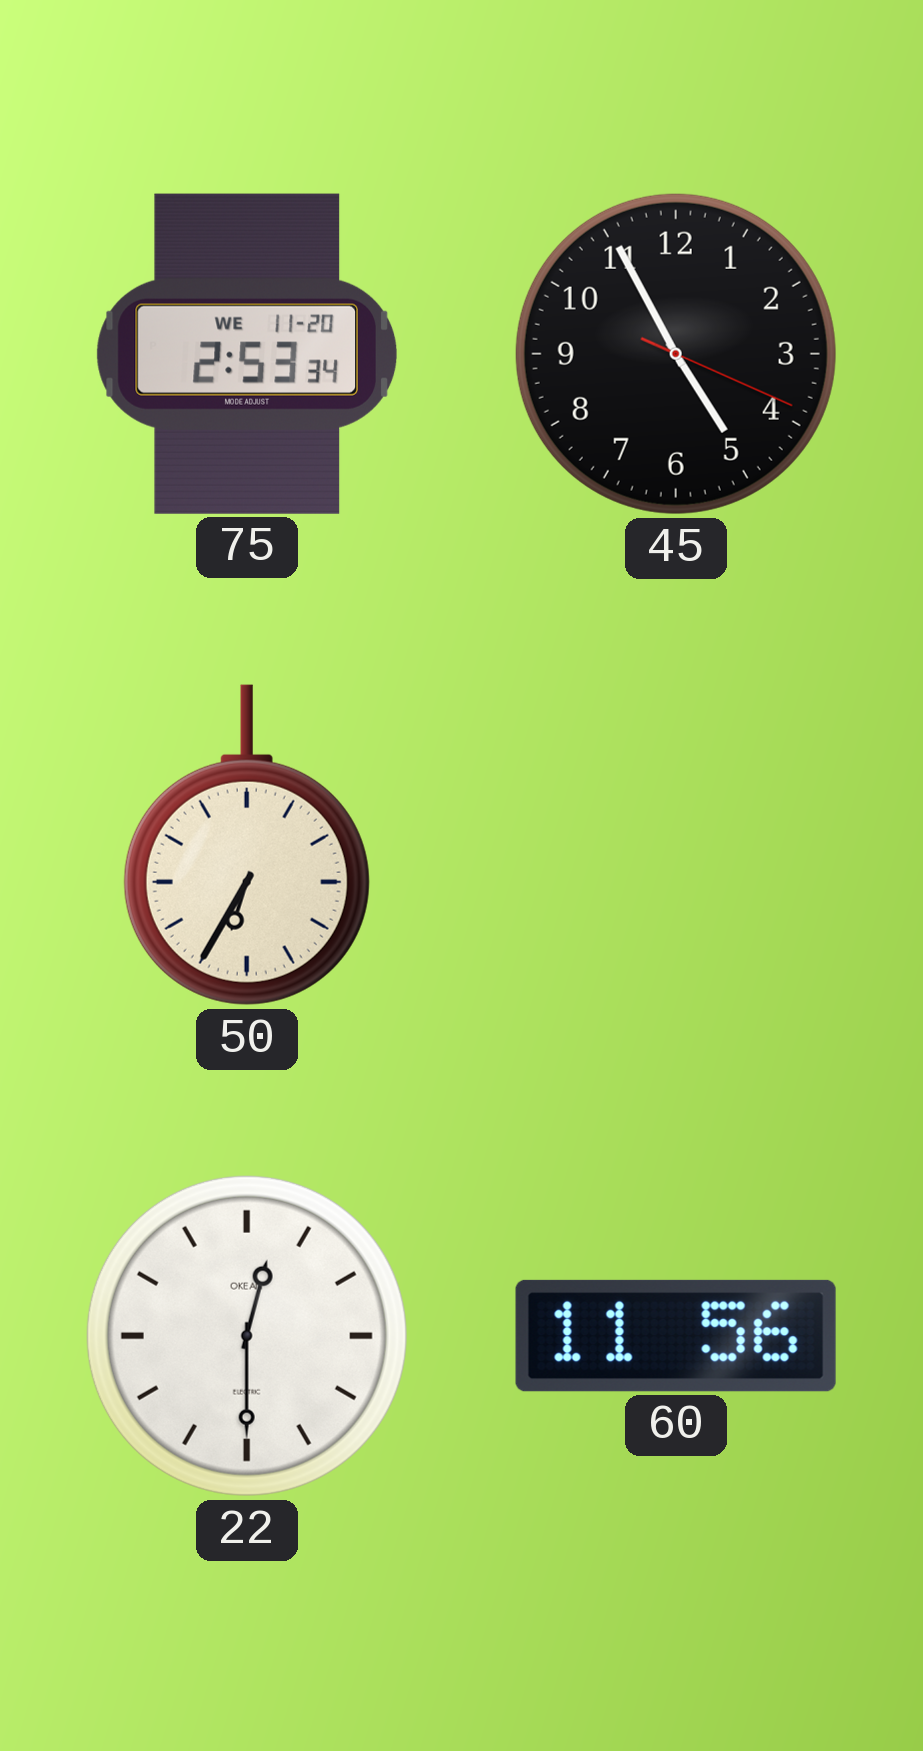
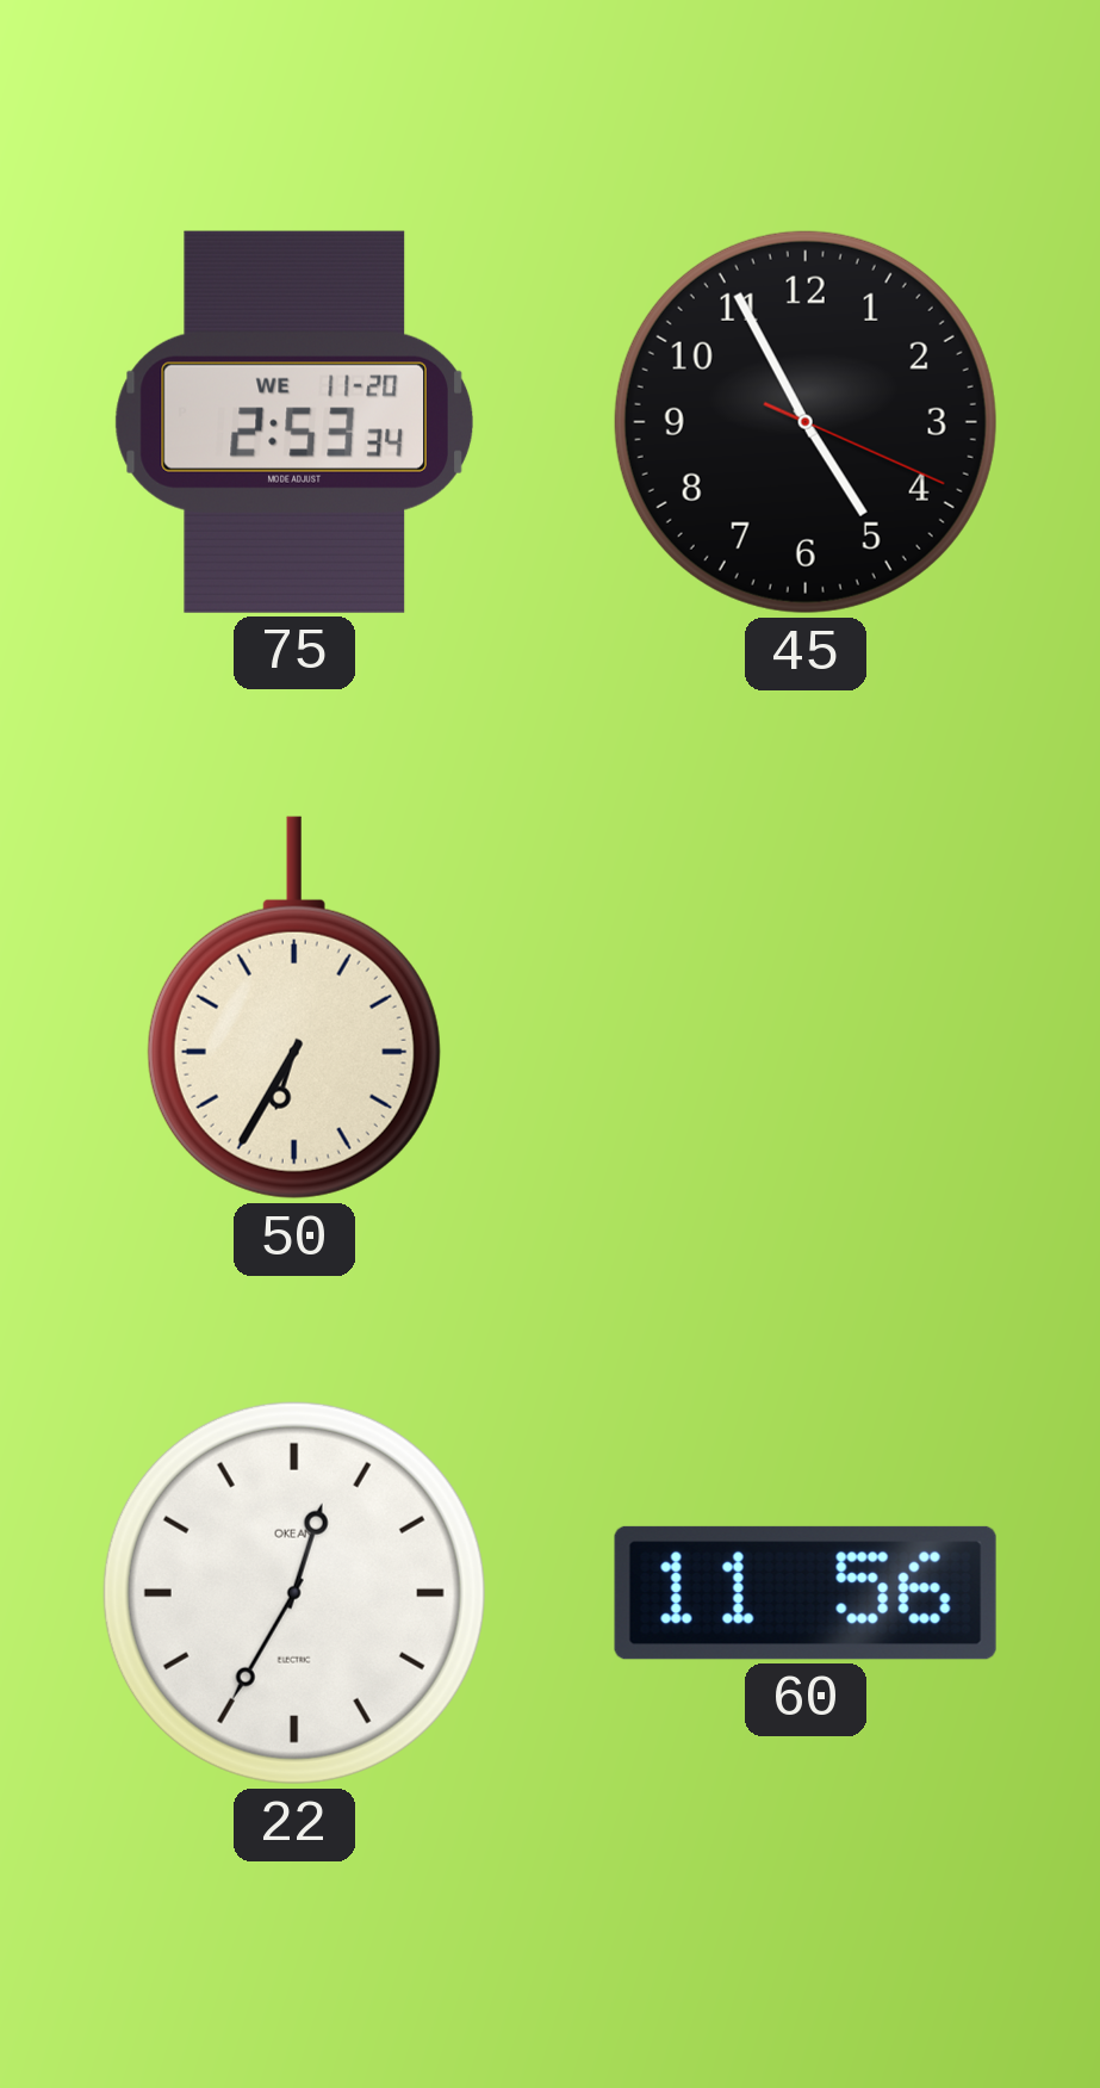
22: 12:30 -> 12:35 (294, 1593)
